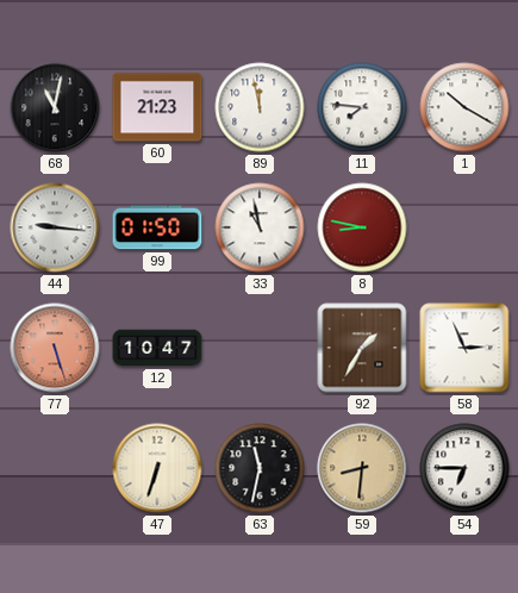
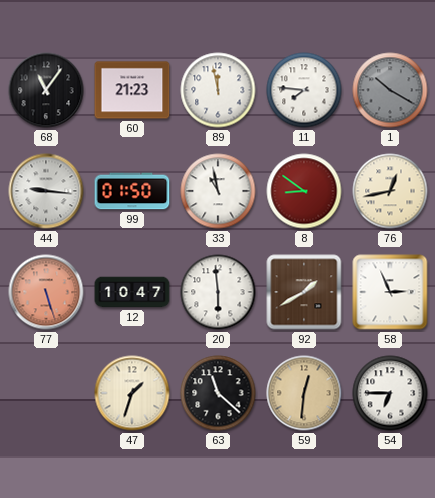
68: 11:02 -> 11:06 (46, 90)
1 dial: white -> grey (390, 90)
8: 8:47 -> 8:51 (304, 191)
76: none -> 12:43 (390, 191)
20: none -> 5:59 (218, 292)
92: 1:35 -> 1:40 (304, 292)
47: 6:33 -> 1:33 (132, 393)
63: 11:32 -> 11:22 (218, 393)
59: 8:31 -> 12:31 (304, 393)
